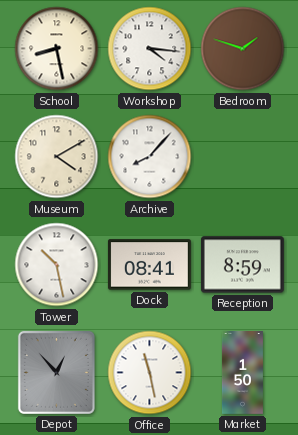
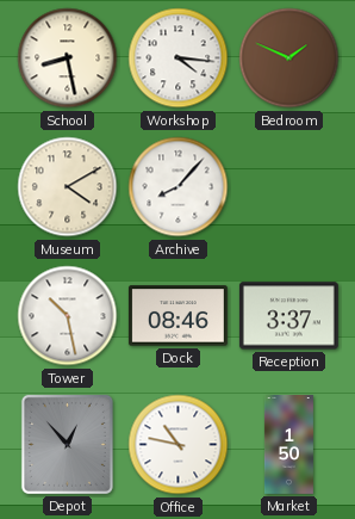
Bedroom: 1:48 -> 1:49 (289, 58)
Dock: 08:41 -> 08:46 (177, 316)
Reception: 8:59 -> 3:37 (288, 316)
Office: 11:28 -> 10:47 (179, 445)
